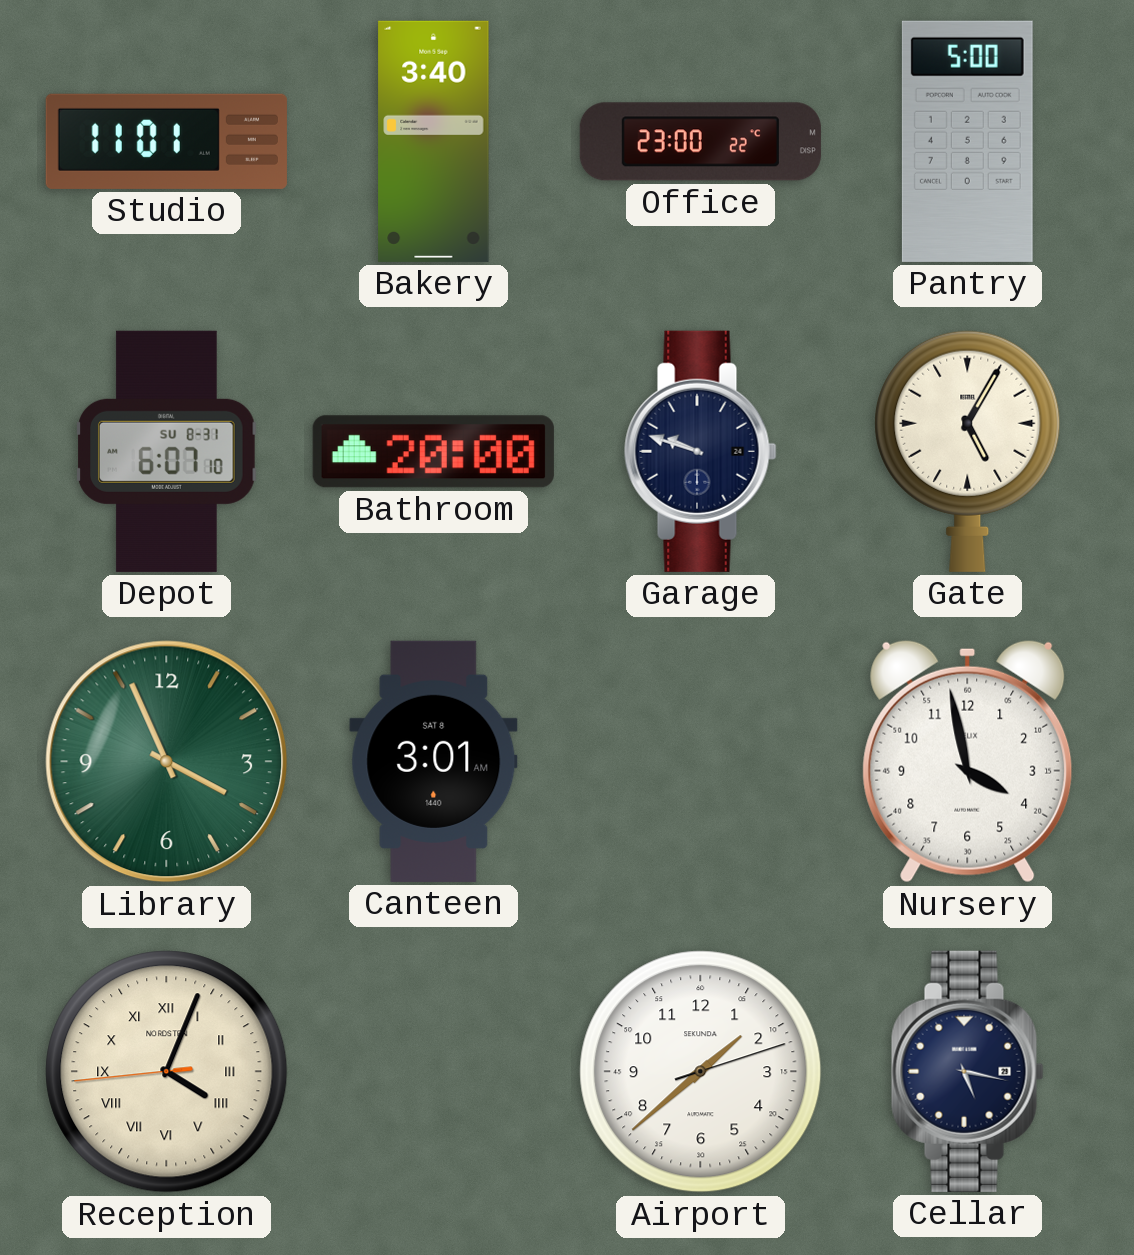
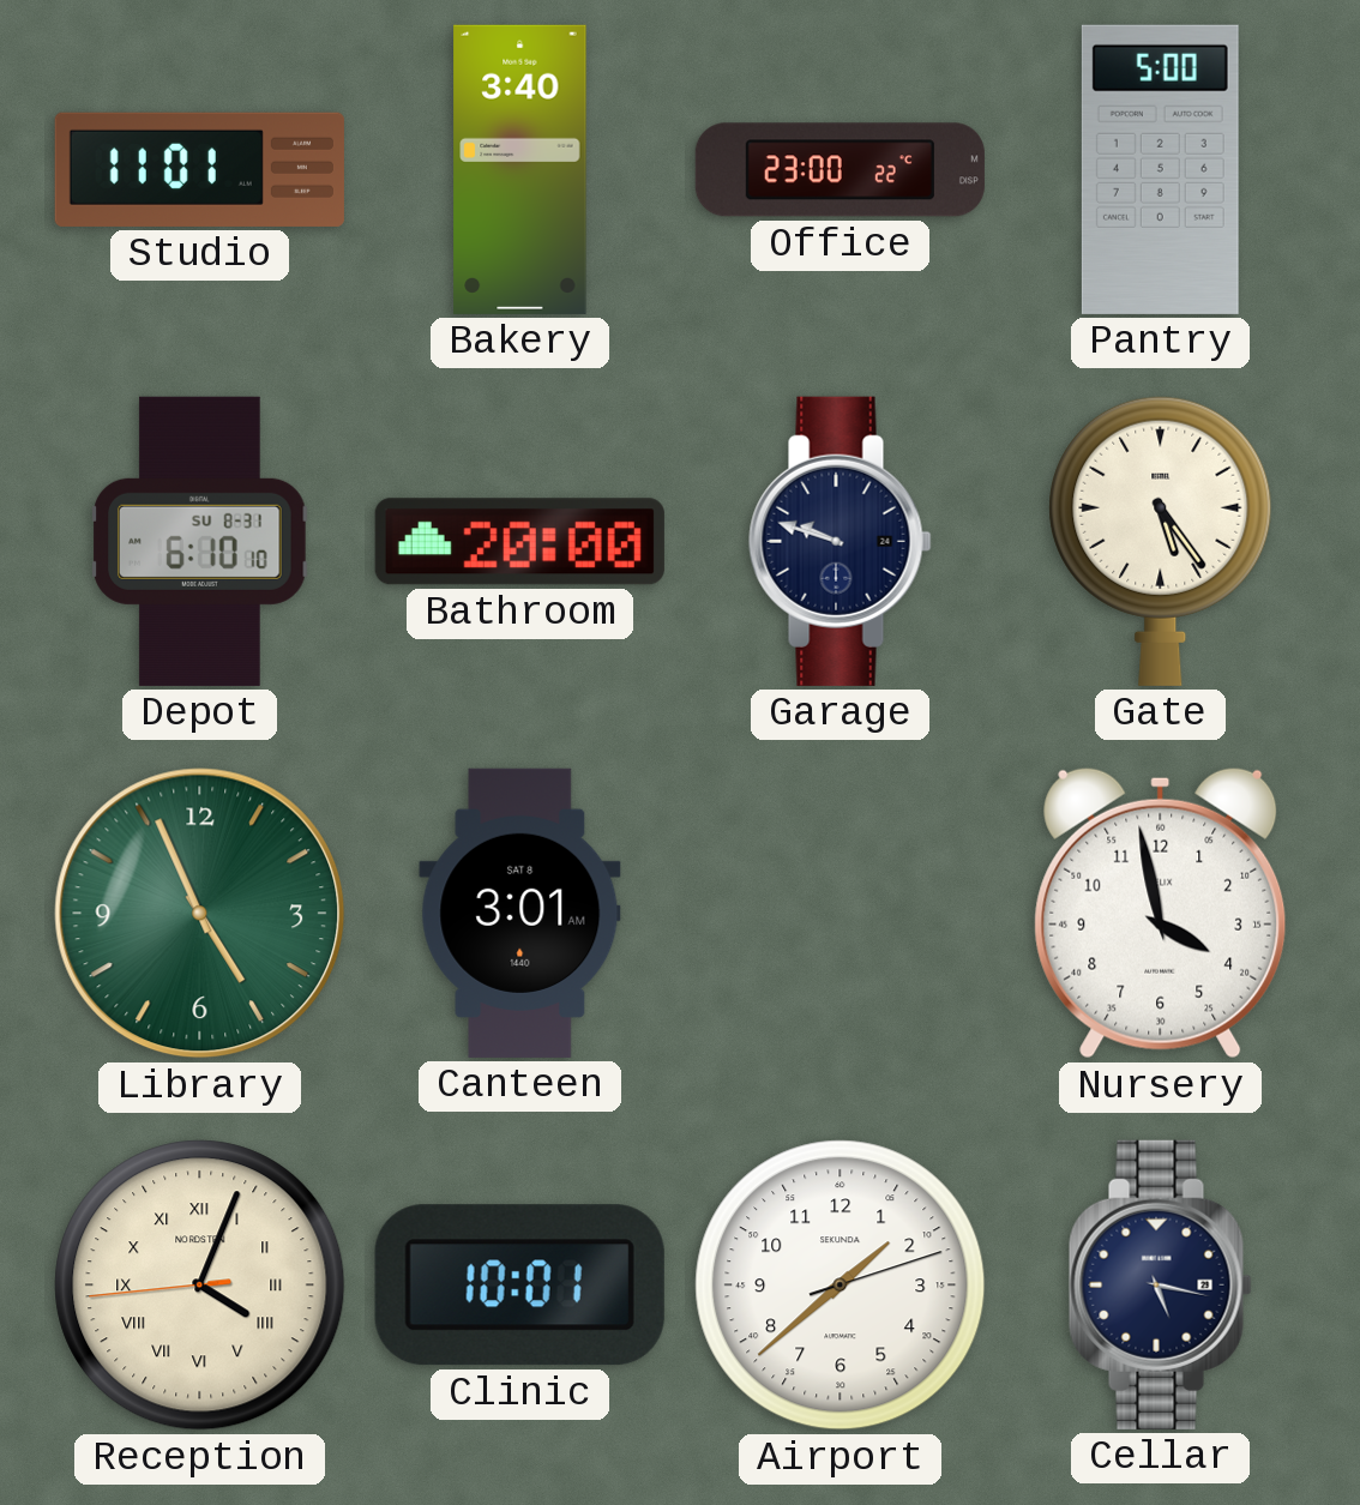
Depot: 6:07 -> 6:10 (200, 541)
Gate: 5:05 -> 5:24 (1161, 541)
Library: 3:56 -> 4:56 (200, 914)
Clinic: none -> 10:01 (519, 1286)
